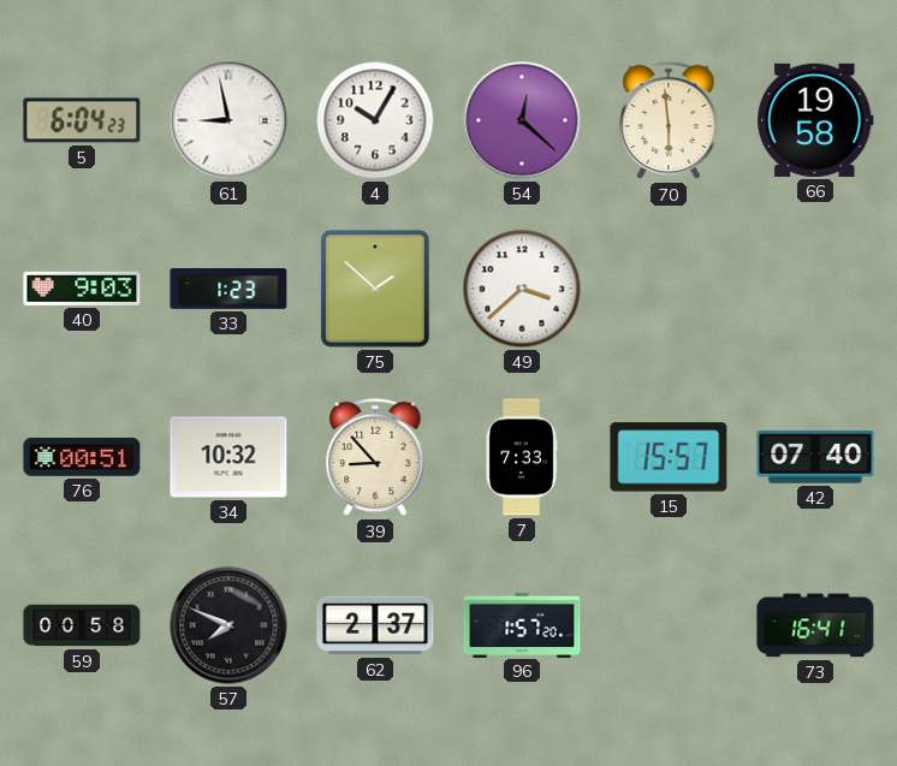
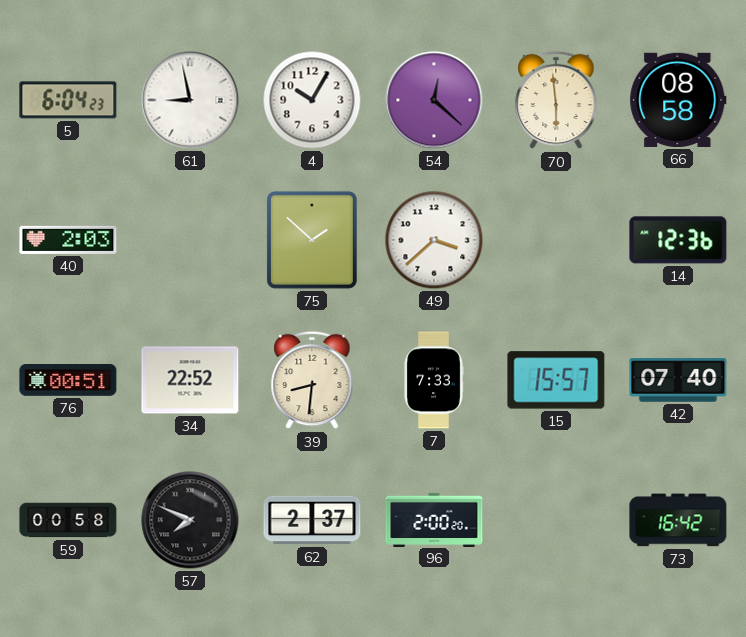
66: 19:58 -> 08:58 (678, 100)
40: 9:03 -> 2:03 (68, 240)
33: 1:23 -> none (228, 290)
14: none -> 12:36 (678, 240)
34: 10:32 -> 22:52 (190, 380)
39: 8:53 -> 8:31 (312, 380)
96: 1:57 -> 2:00 (434, 519)
73: 16:41 -> 16:42 (678, 520)
